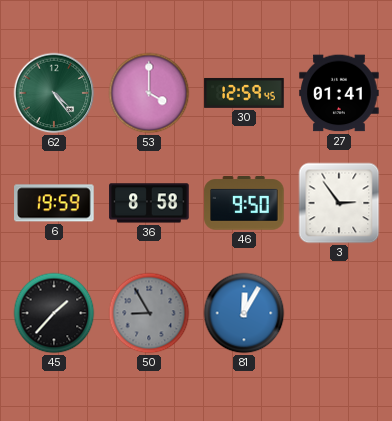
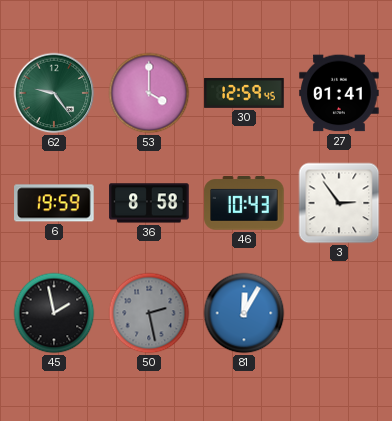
62: 4:24 -> 9:24 (54, 93)
46: 9:50 -> 10:43 (244, 204)
45: 1:37 -> 1:58 (54, 313)
50: 8:55 -> 2:28 (149, 313)
